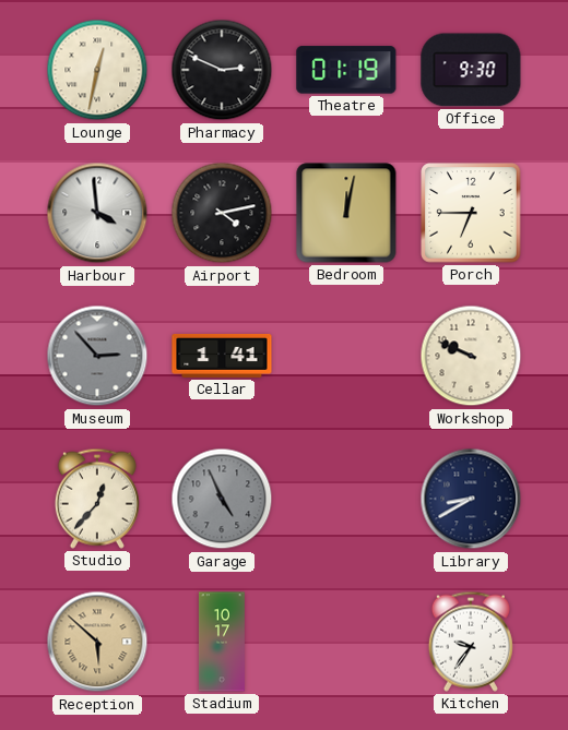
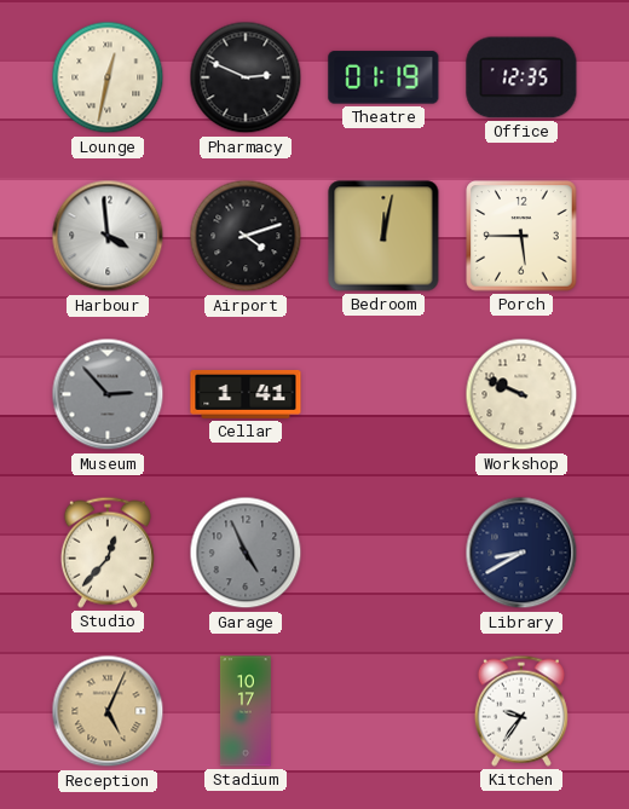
Office: 9:30 -> 12:35 (521, 77)
Airport: 4:13 -> 4:12 (246, 236)
Porch: 6:45 -> 5:45 (521, 236)
Reception: 5:52 -> 5:04 (108, 711)
